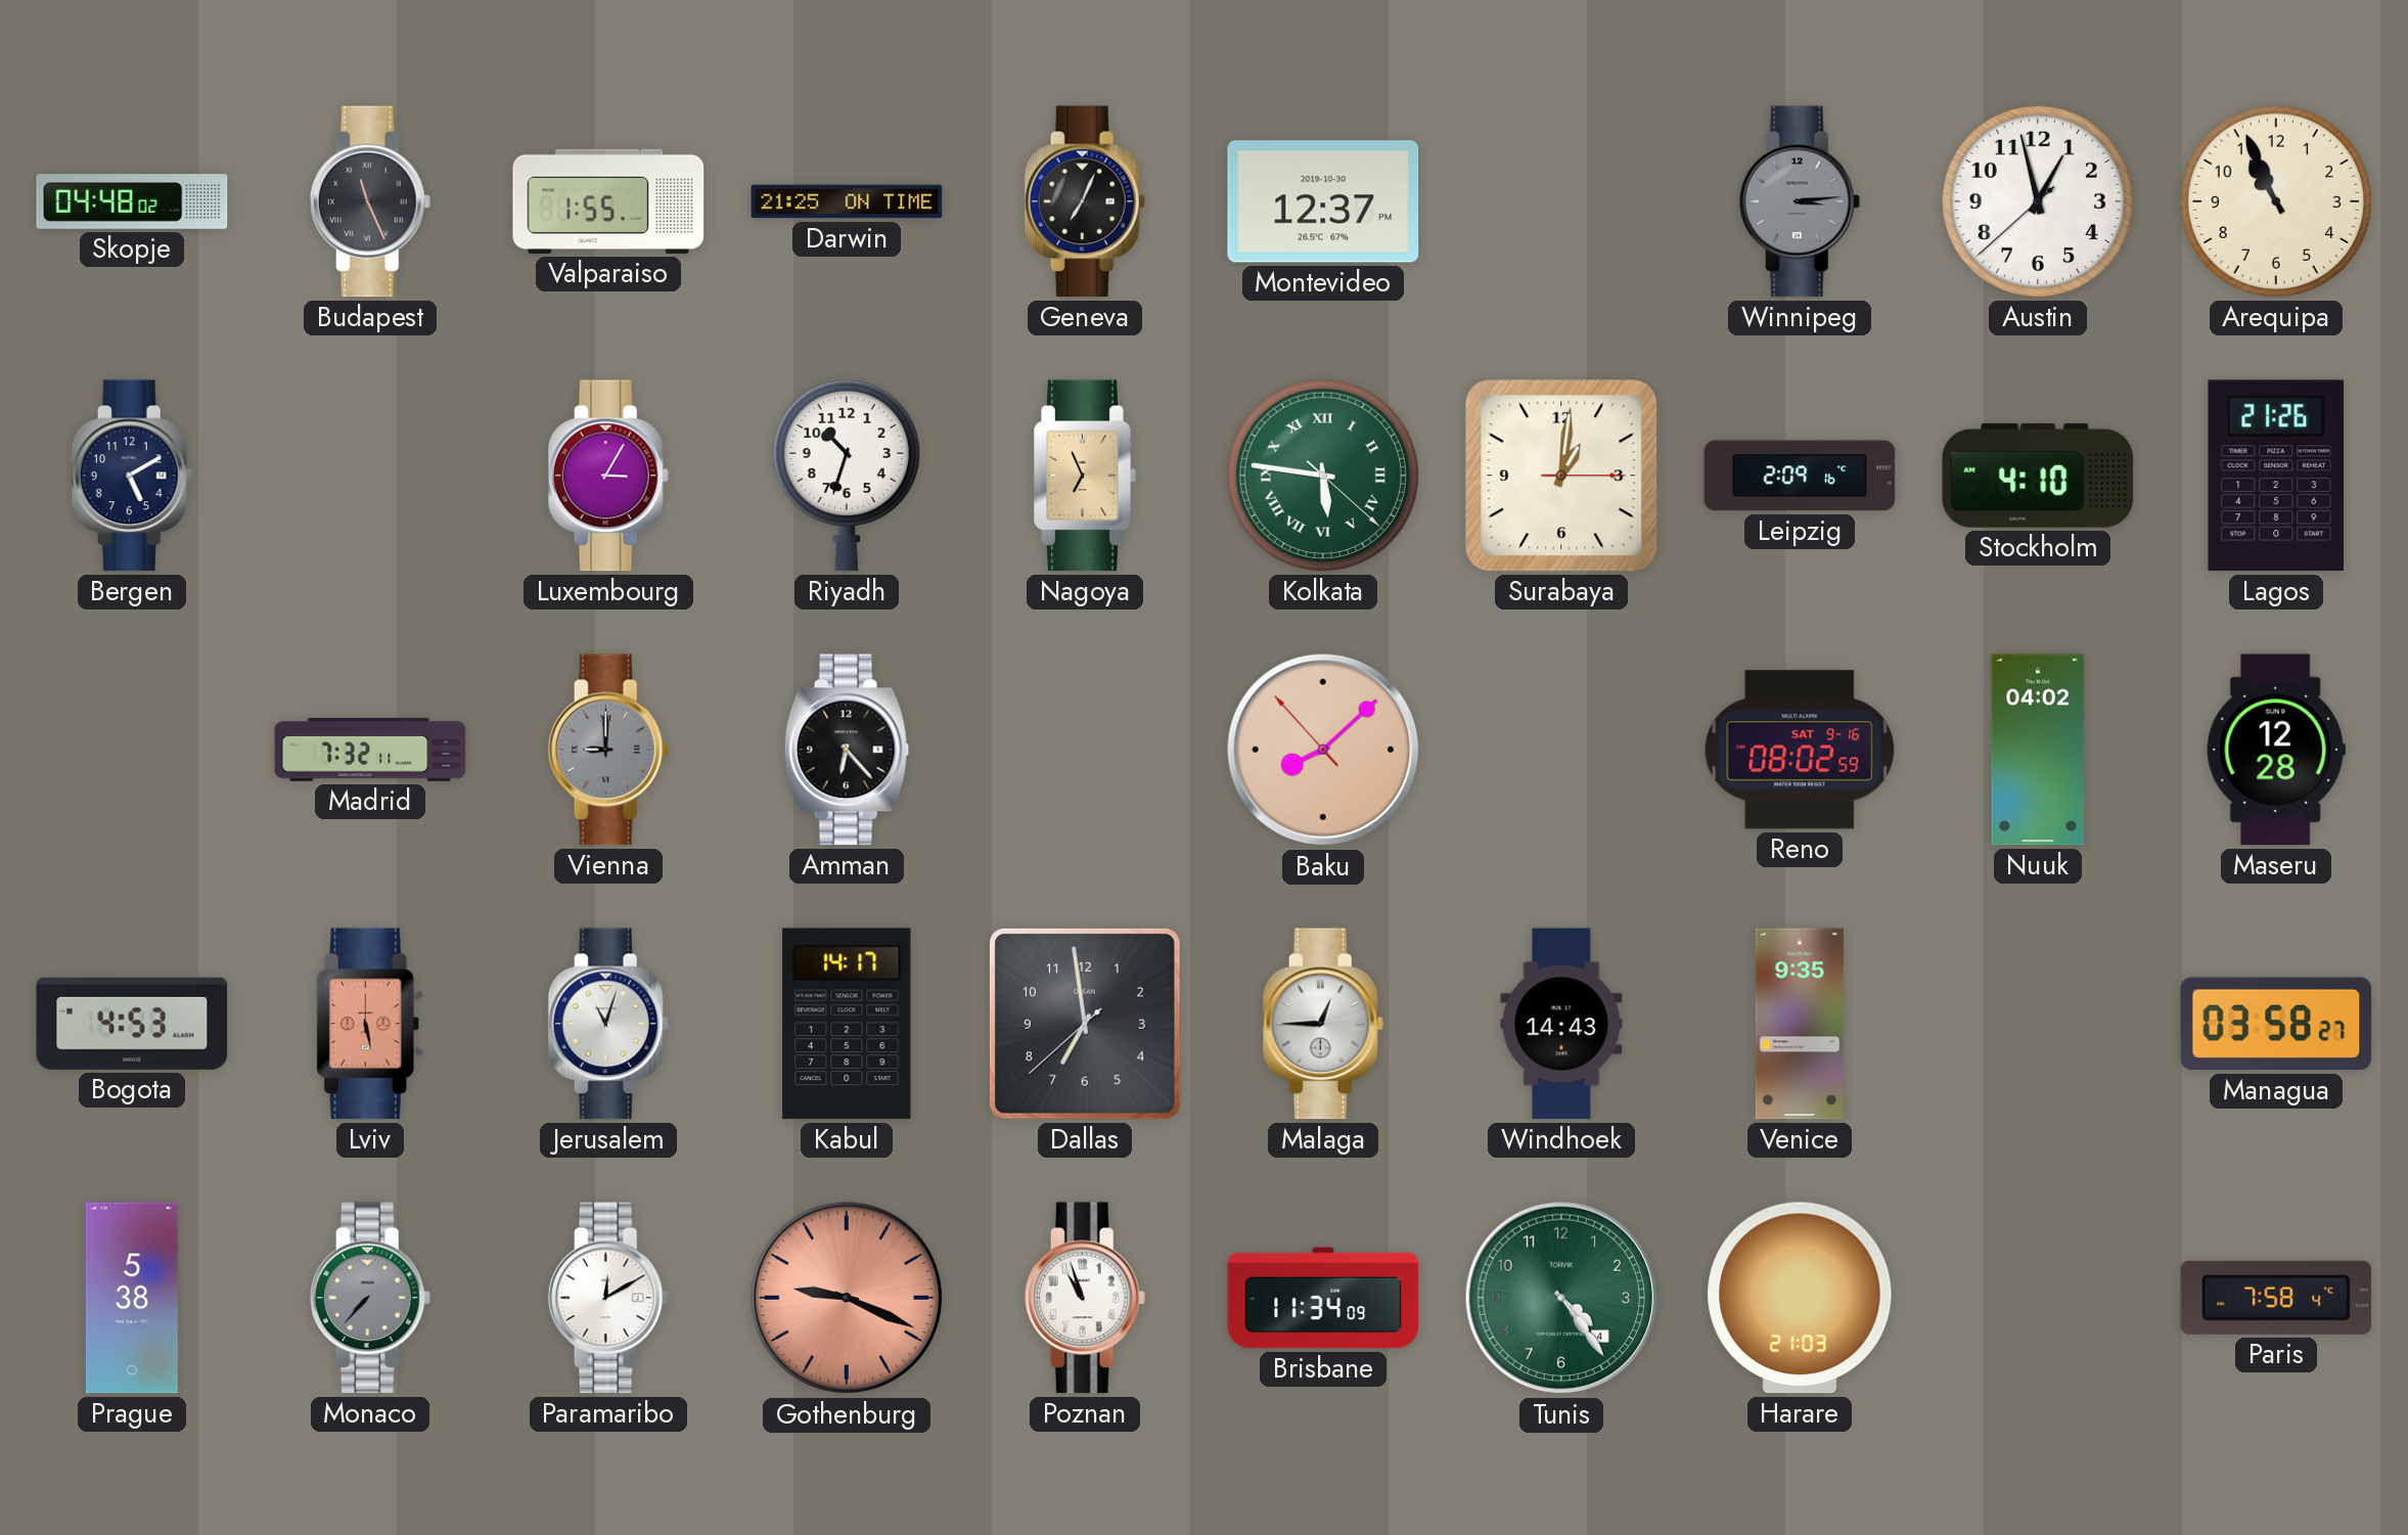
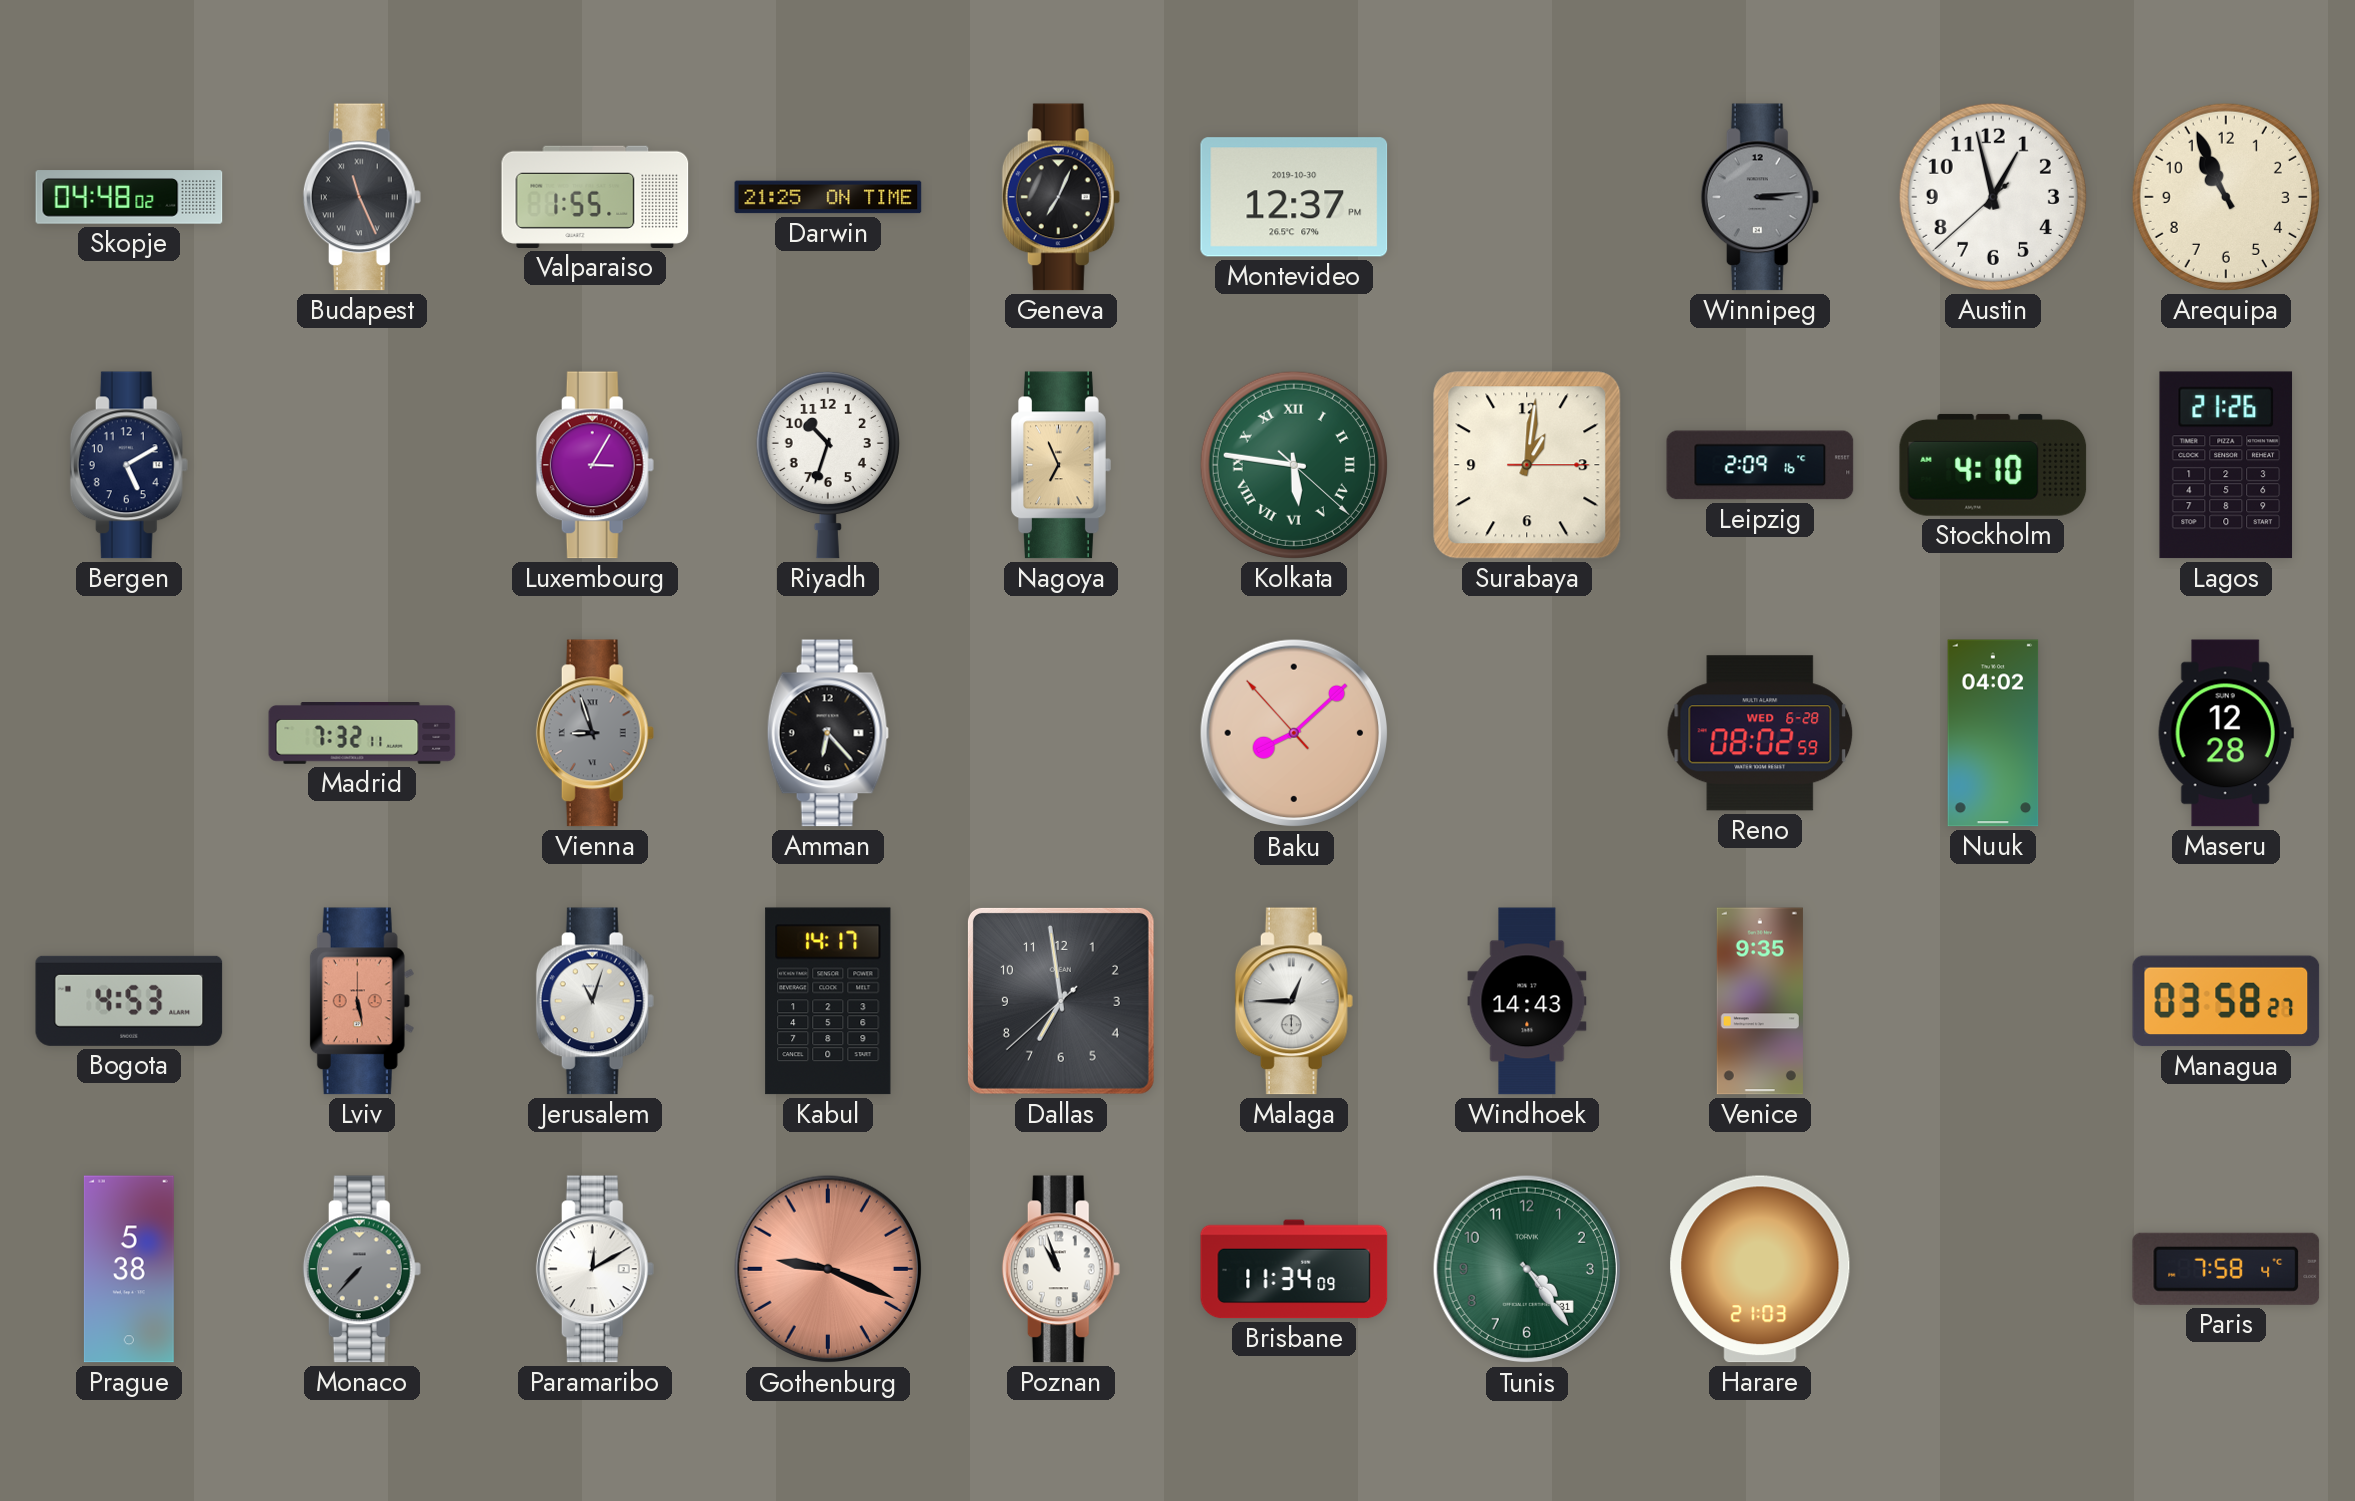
Vienna: 9:00 -> 8:57 (595, 733)
Reno date: SAT 9-16 -> WED 6-28 (1760, 733)
Tunis date: 4 -> 31 (1527, 1269)
